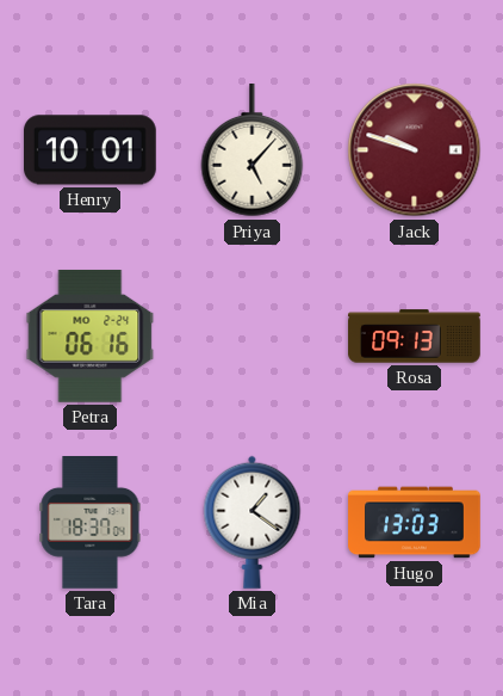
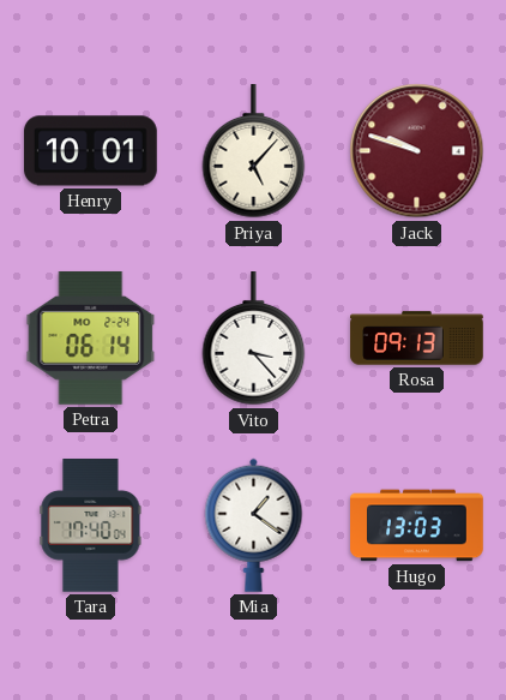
Petra: 06:16 -> 06:14 (91, 337)
Vito: none -> 3:23 (254, 340)
Tara: 18:37 -> 17:40 (91, 526)
